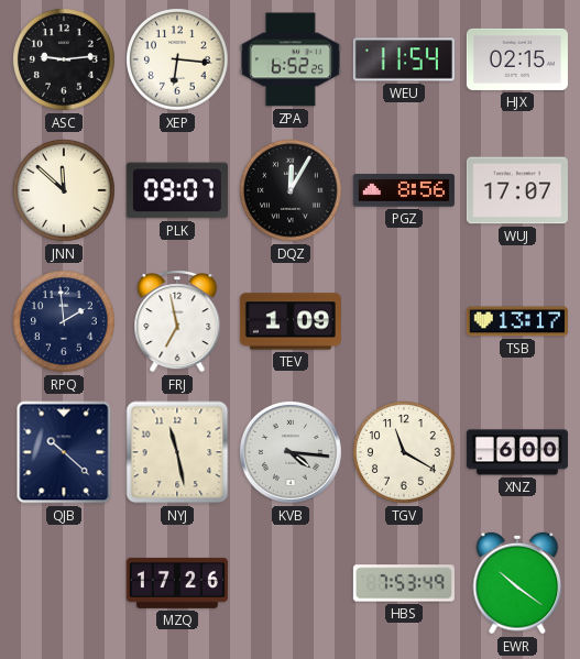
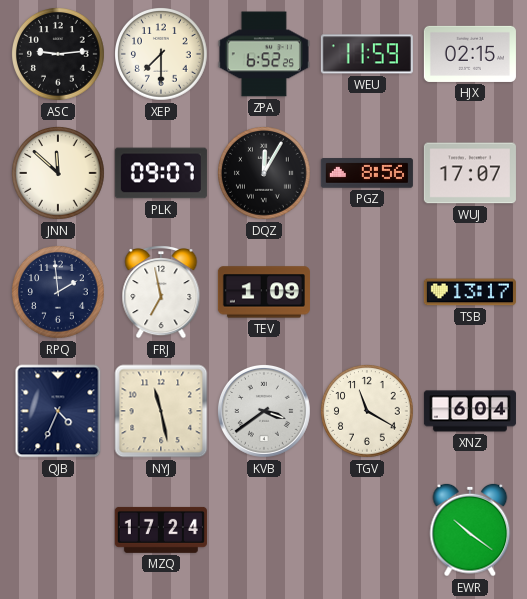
XEP: 6:16 -> 7:30 (162, 55)
WEU: 11:54 -> 11:59 (367, 54)
QJB: 10:22 -> 4:34 (58, 411)
KVB: 4:16 -> 3:39 (264, 411)
XNZ: 6:00 -> 6:04 (470, 411)
MZQ: 17:26 -> 17:24 (161, 530)
HBS: 7:53 -> none (404, 583)
